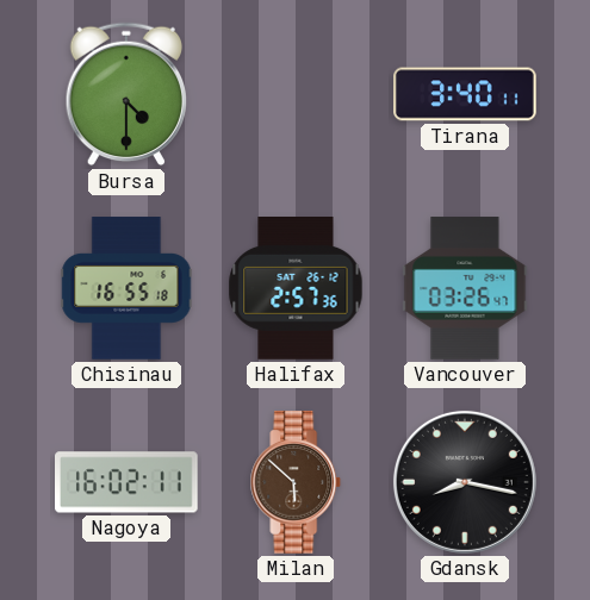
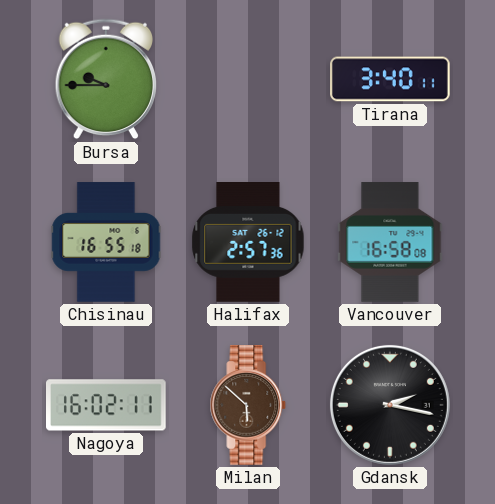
Bursa: 4:30 -> 9:45 (106, 79)
Vancouver: 03:26 -> 16:58 (390, 242)
Gdansk: 8:17 -> 2:17 (390, 405)
